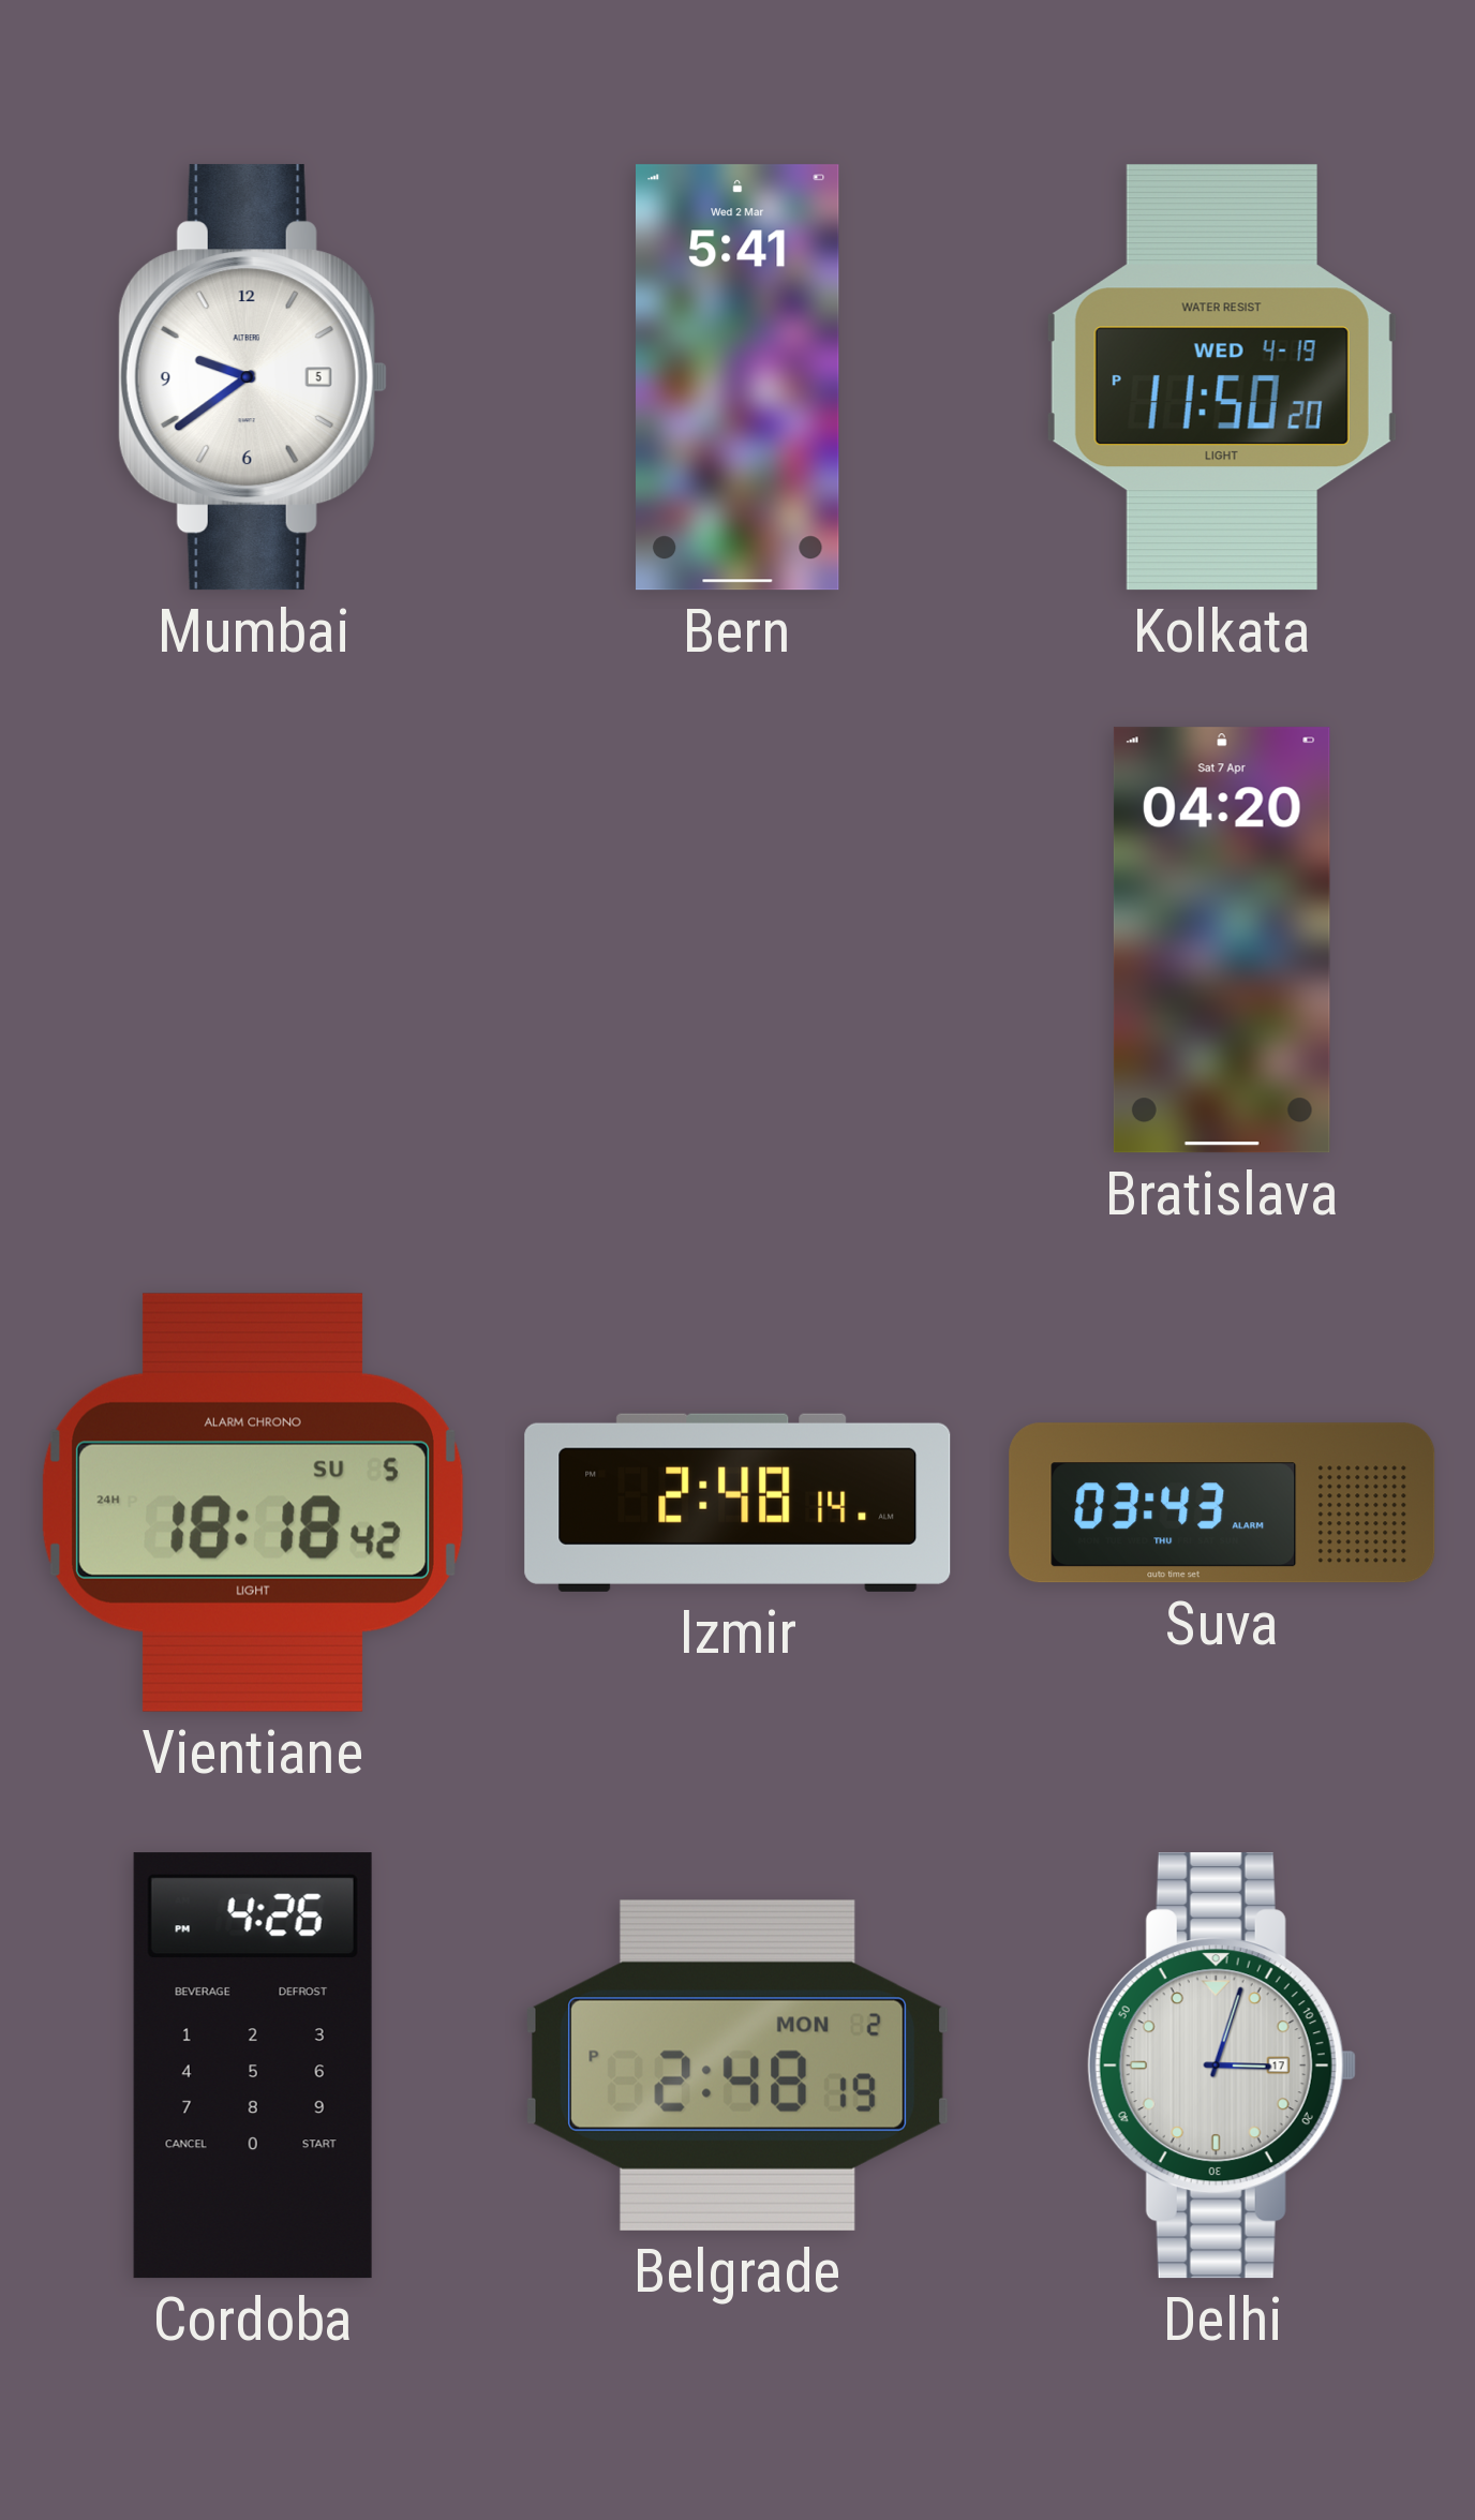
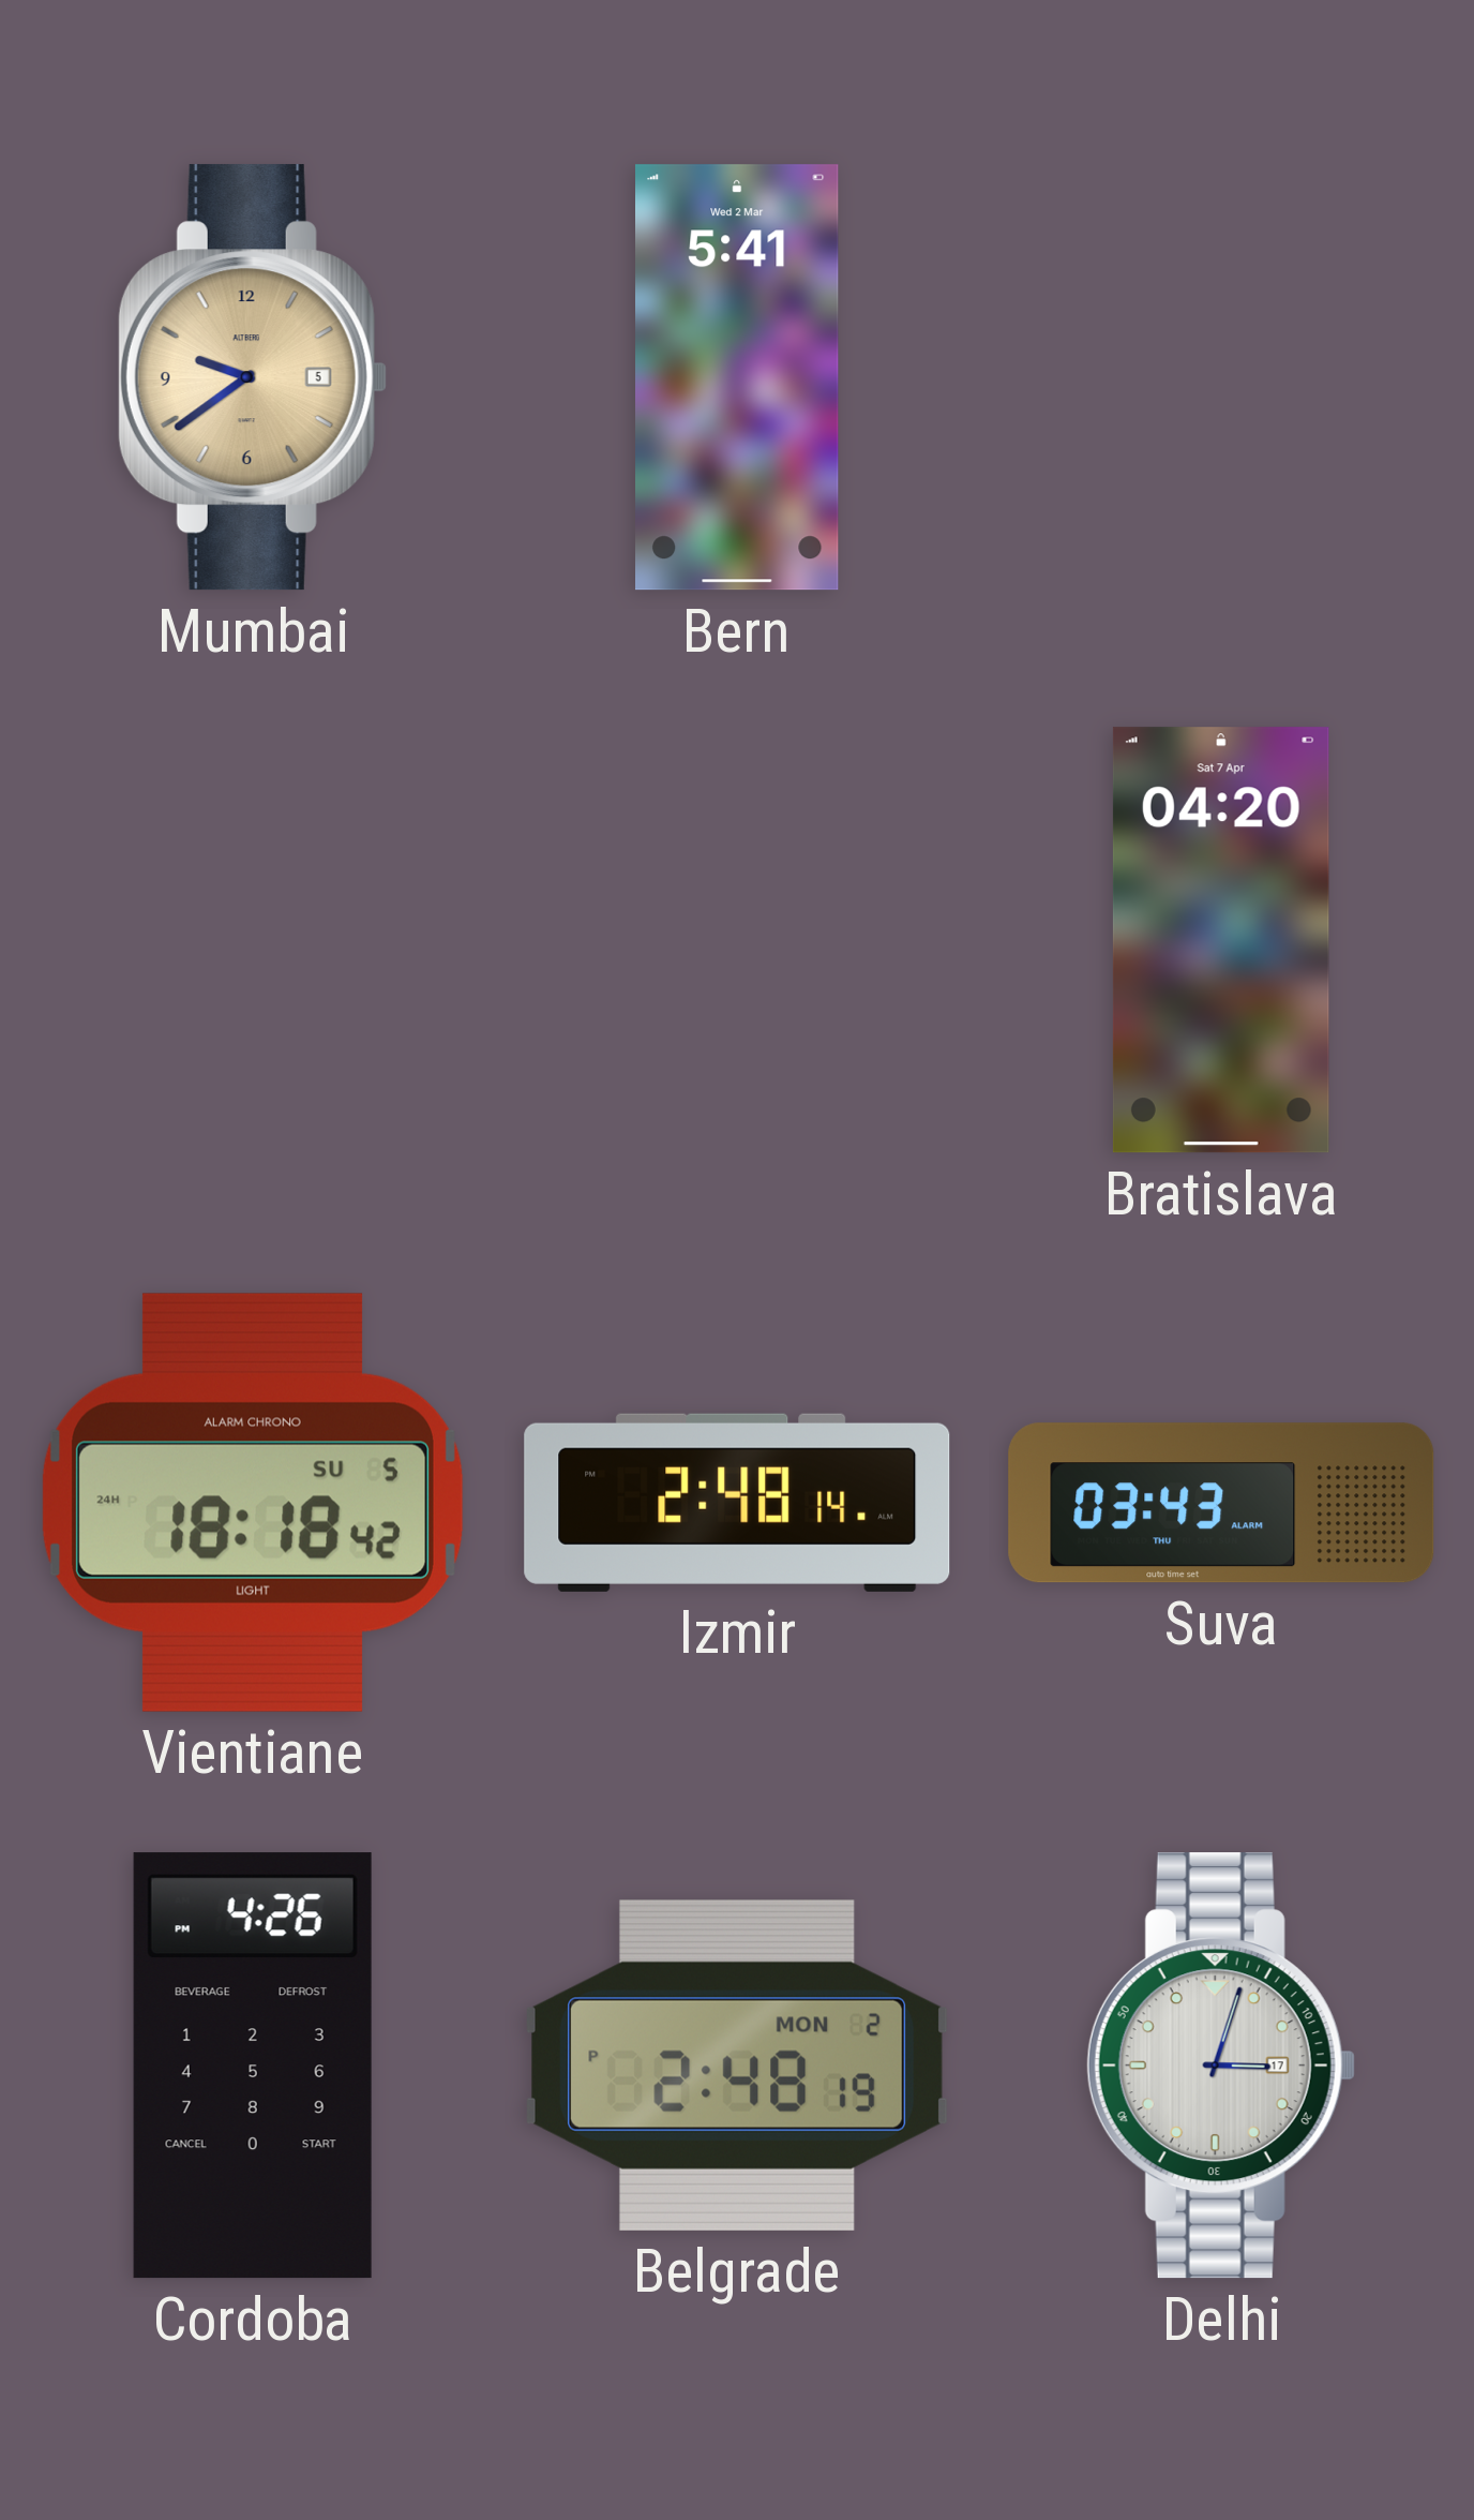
Mumbai dial: white -> champagne (253, 377)
Kolkata: 11:50 -> none (1222, 377)
